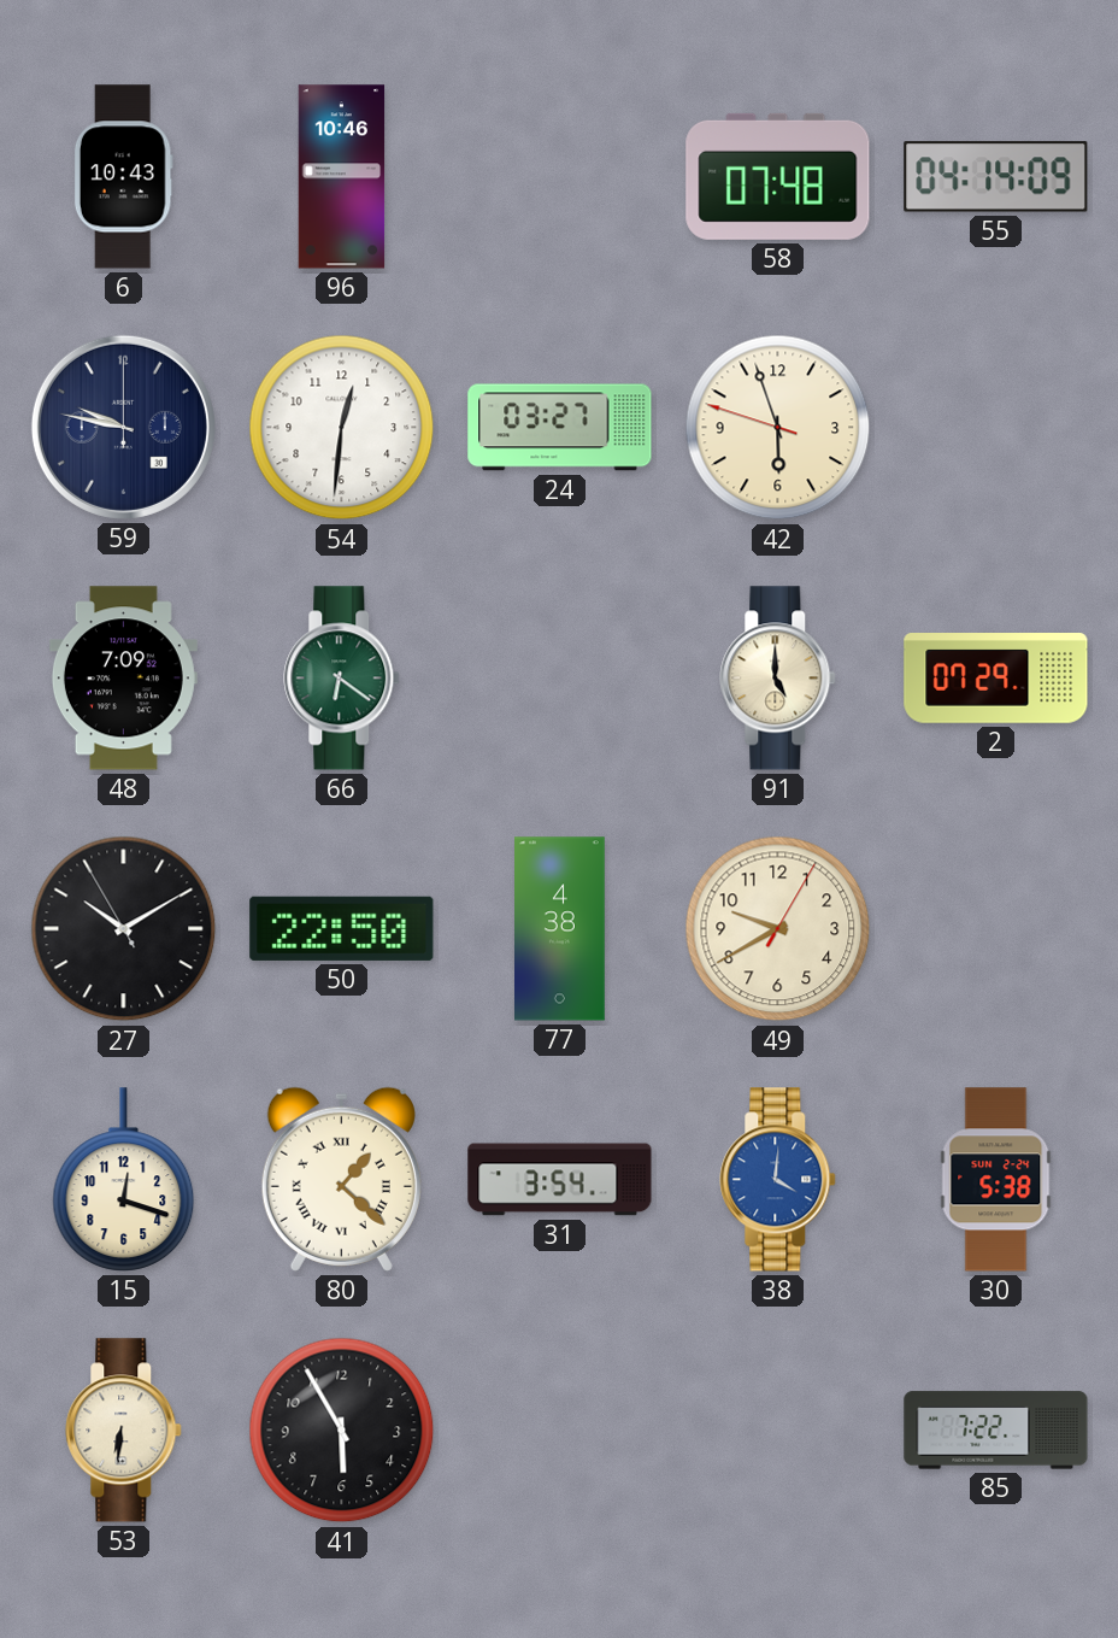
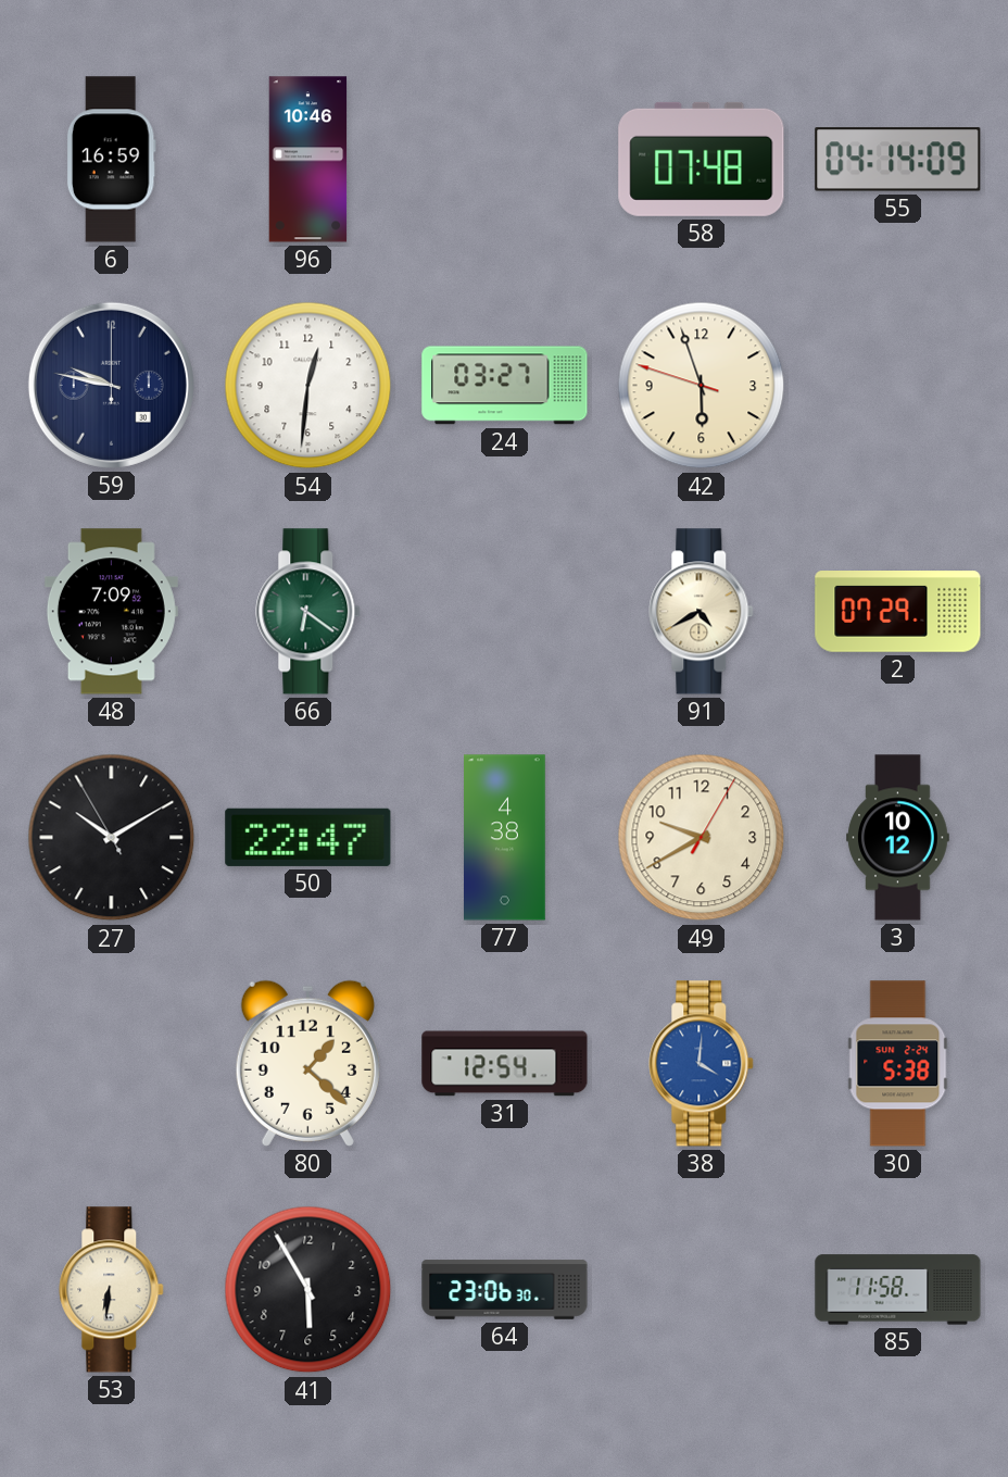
6: 10:43 -> 16:59 (111, 160)
91: 5:00 -> 4:40 (702, 612)
50: 22:50 -> 22:47 (308, 837)
3: none -> 10:12 (898, 838)
15: 12:18 -> none (124, 1180)
80 numerals: Roman -> Arabic (307, 1063)
31: 3:54 -> 12:54 (505, 1064)
64: none -> 23:06 (505, 1290)
85: 7:22 -> 11:58 (898, 1290)
